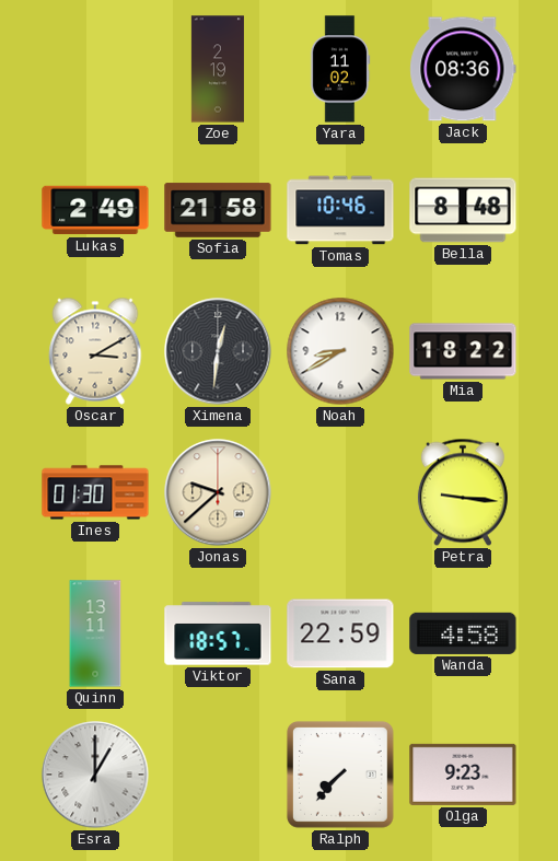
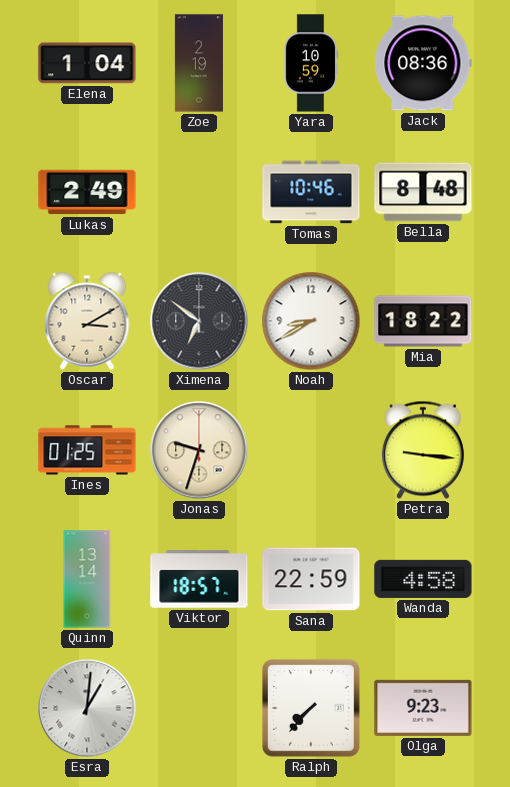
Elena: none -> 1:04 (87, 63)
Yara: 11:02 -> 10:59 (311, 63)
Sofia: 21:58 -> none (218, 210)
Ximena: 12:31 -> 6:51 (199, 321)
Ines: 01:30 -> 01:25 (87, 450)
Jonas: 9:38 -> 9:33 (199, 450)
Quinn: 13:11 -> 13:14 (87, 579)
Esra: 1:00 -> 1:01 (87, 708)
